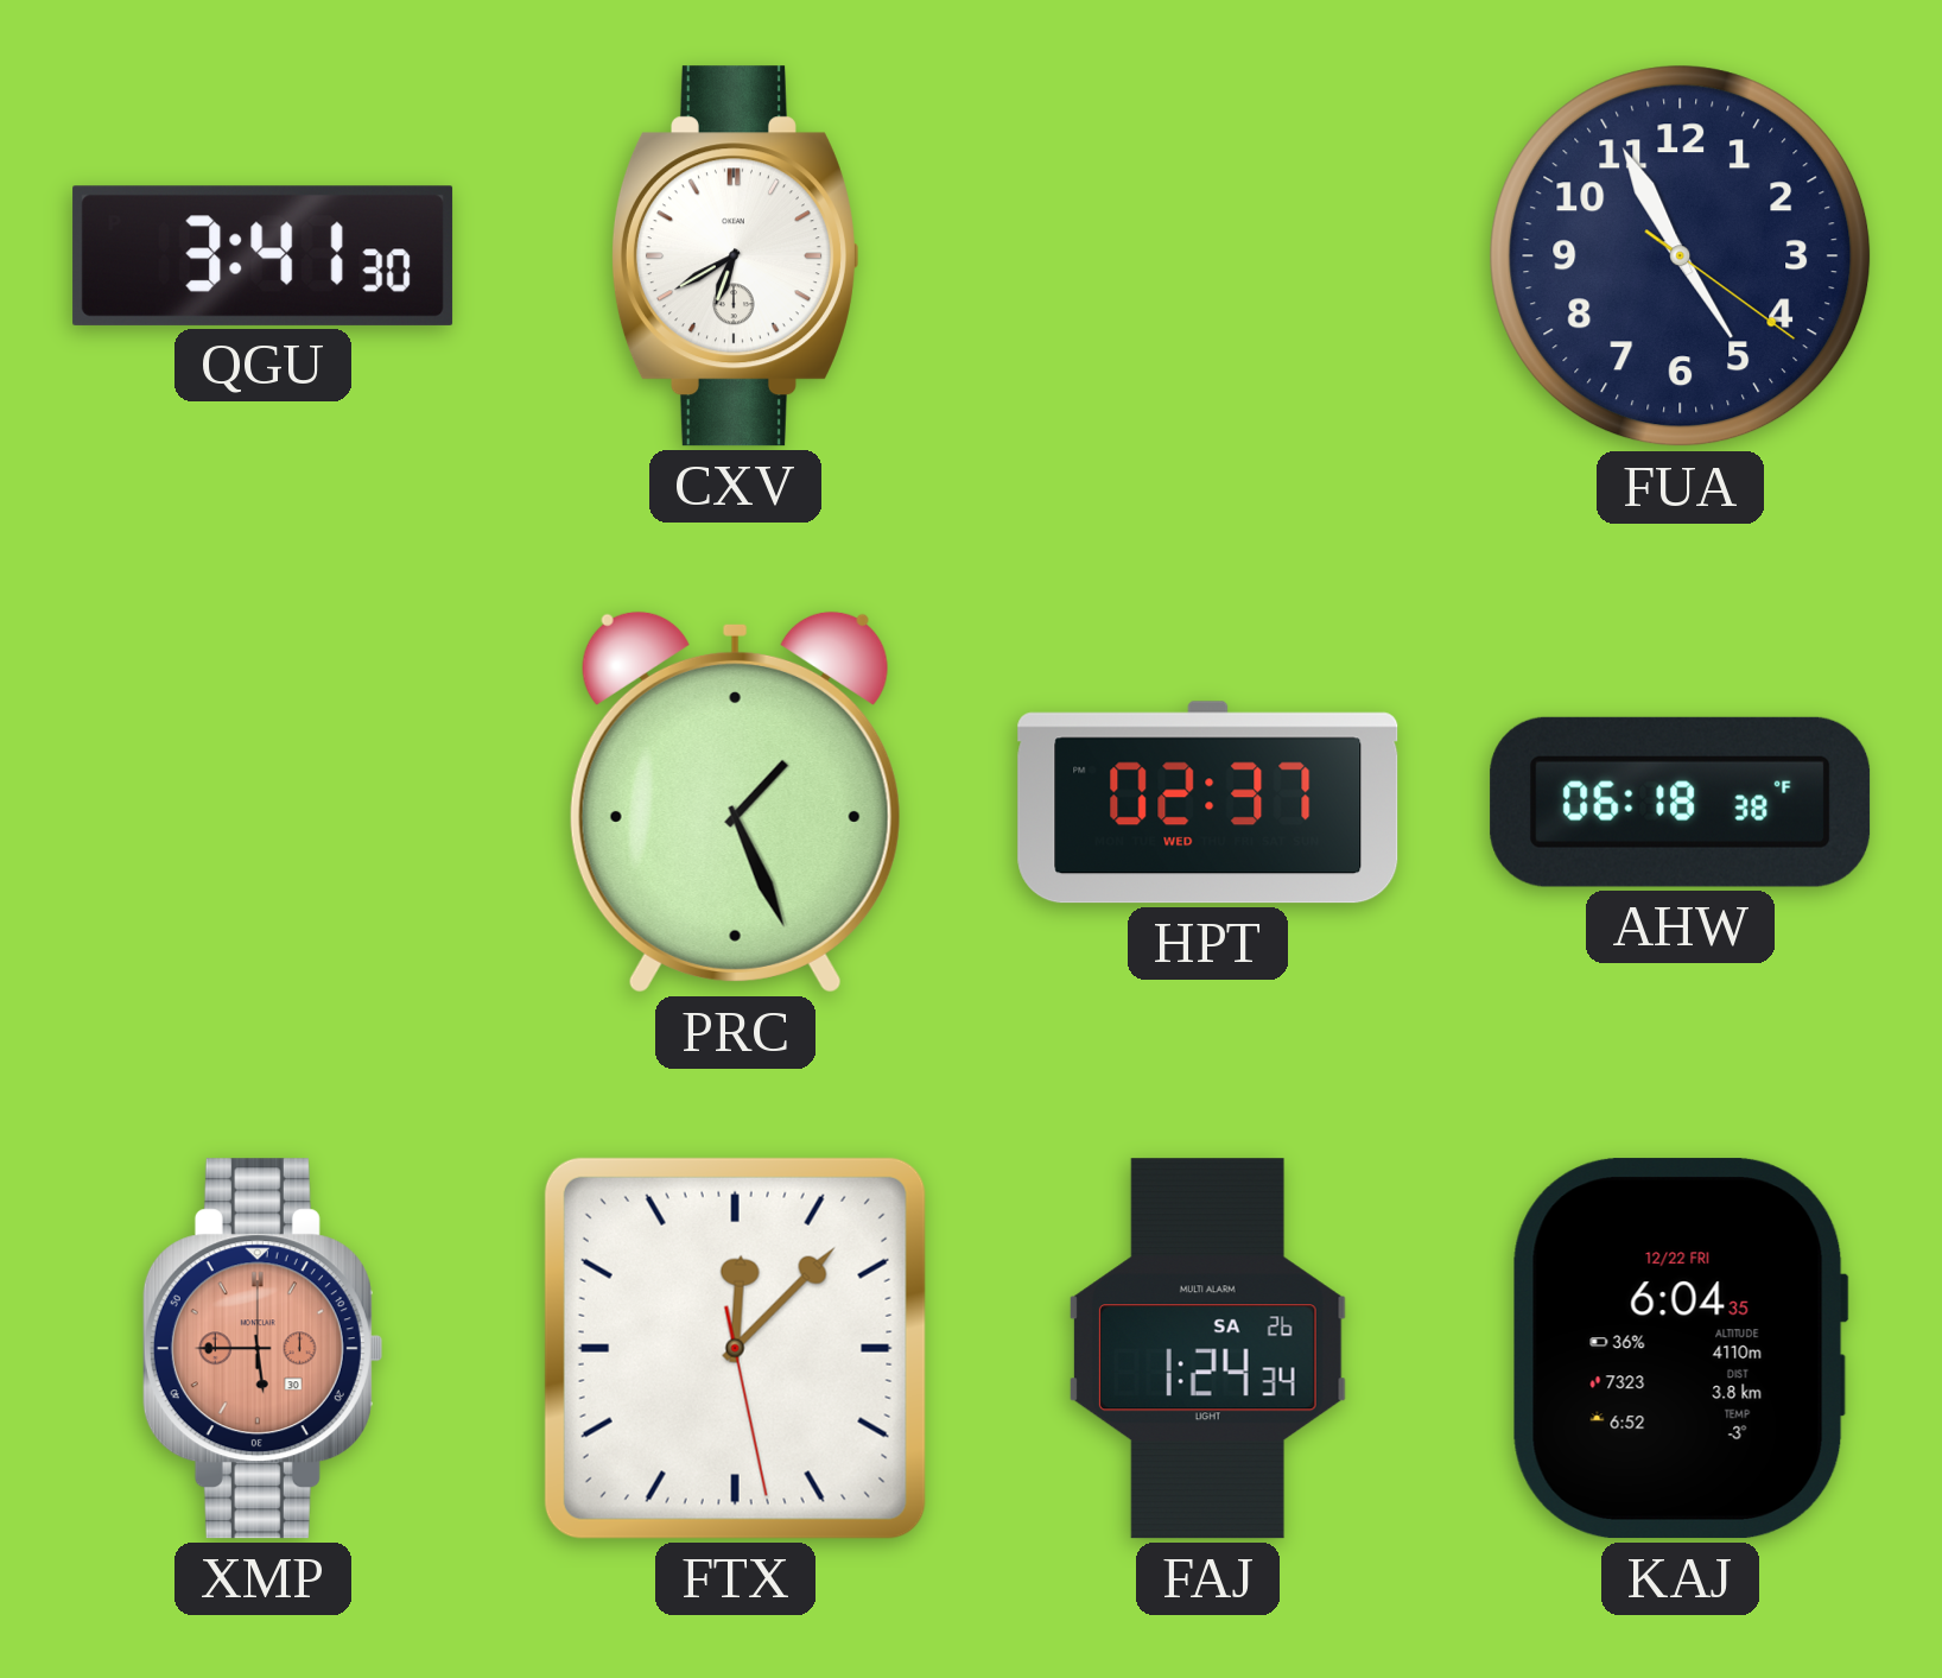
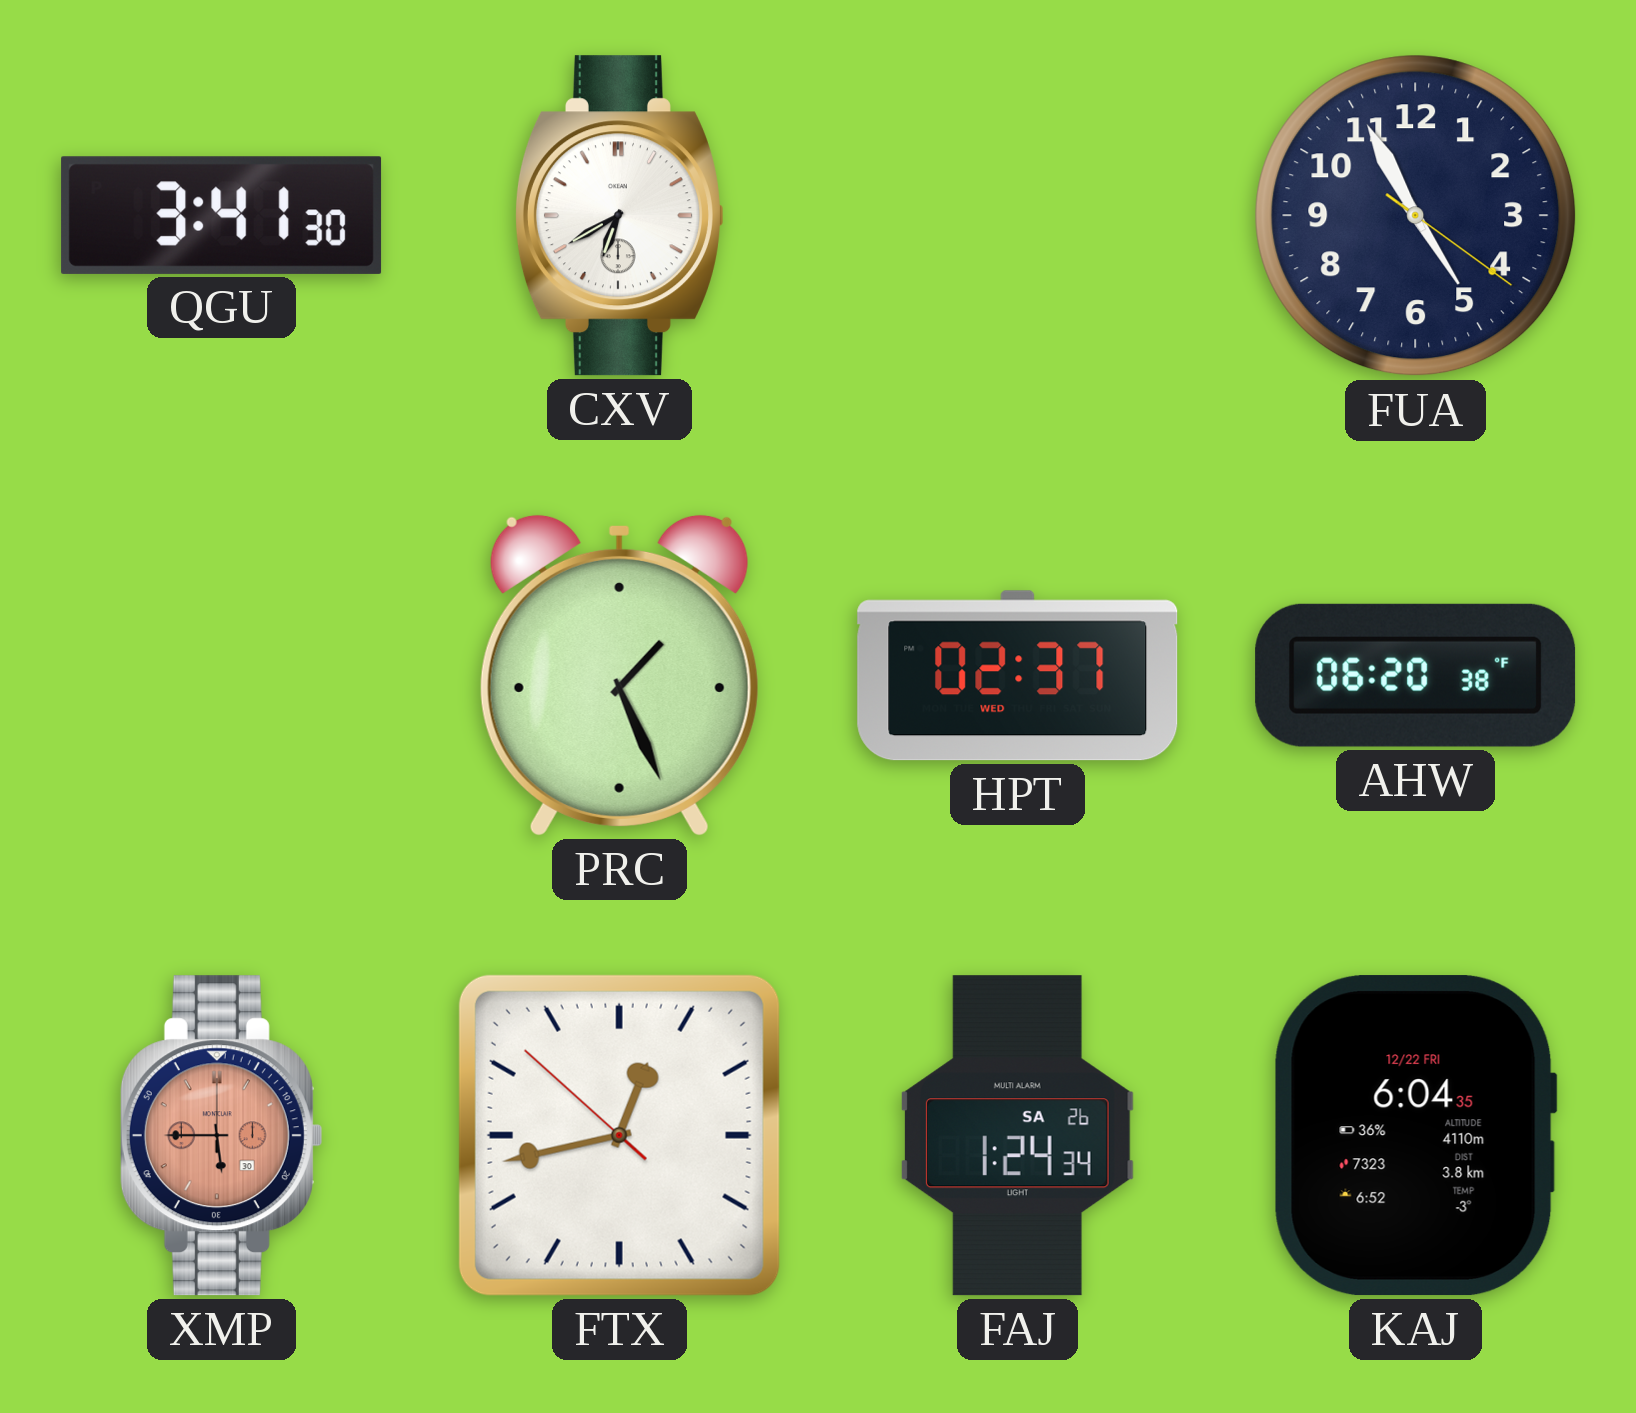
AHW: 06:18 -> 06:20 (1416, 675)
FTX: 12:07 -> 12:42 (619, 1135)
